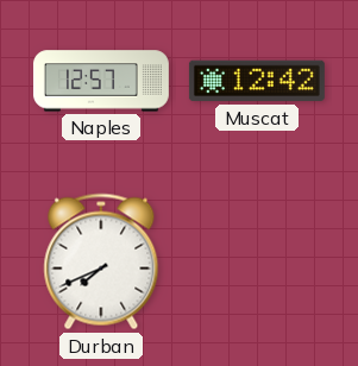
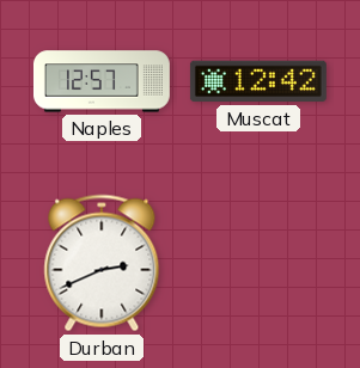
Durban: 7:41 -> 2:41 (102, 263)
